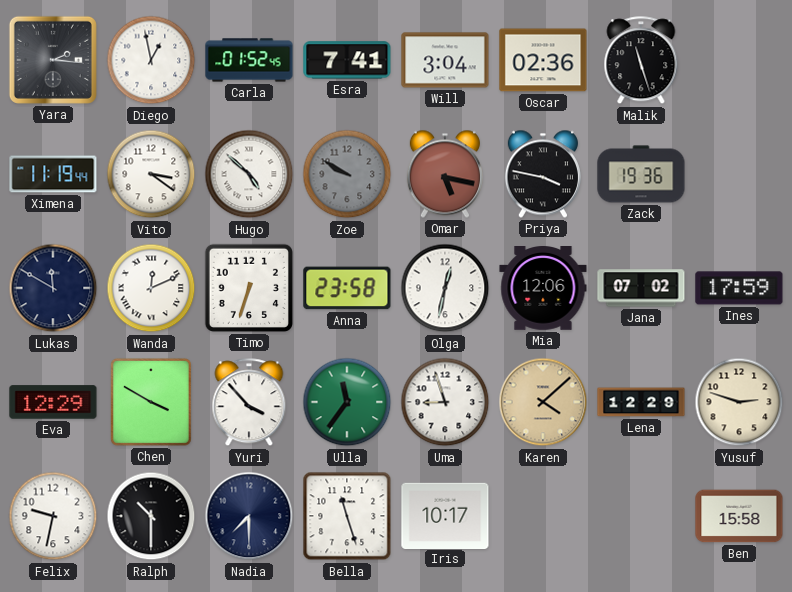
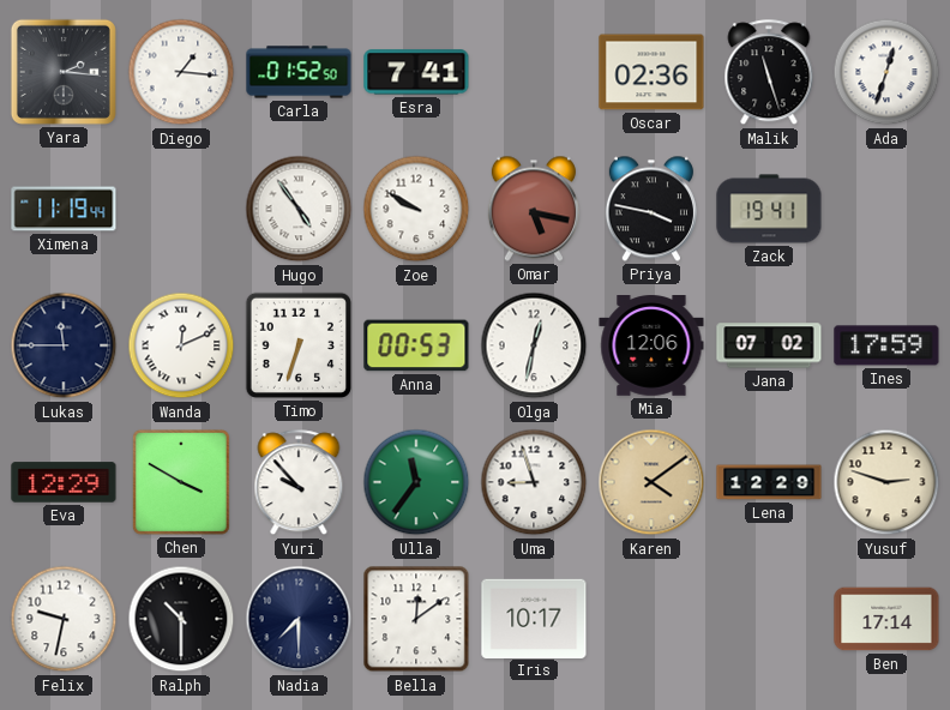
Diego: 12:58 -> 1:16 (181, 72)
Carla: 01:52:45 -> 01:52:50 (299, 72)
Will: 3:04 -> none (445, 60)
Ada: none -> 12:33 (886, 72)
Vito: 3:21 -> none (151, 174)
Hugo: 4:52 -> 4:54 (299, 209)
Zoe dial: grey -> white (416, 209)
Zack: 19:36 -> 19:41 (769, 209)
Lukas: 11:50 -> 11:45 (64, 345)
Anna: 23:58 -> 00:53 (416, 345)
Yuri: 3:53 -> 9:53 (299, 483)
Karen: 4:08 -> 4:09 (651, 482)
Bella: 11:27 -> 12:09 (416, 619)
Ben: 15:58 -> 17:14 (886, 619)
